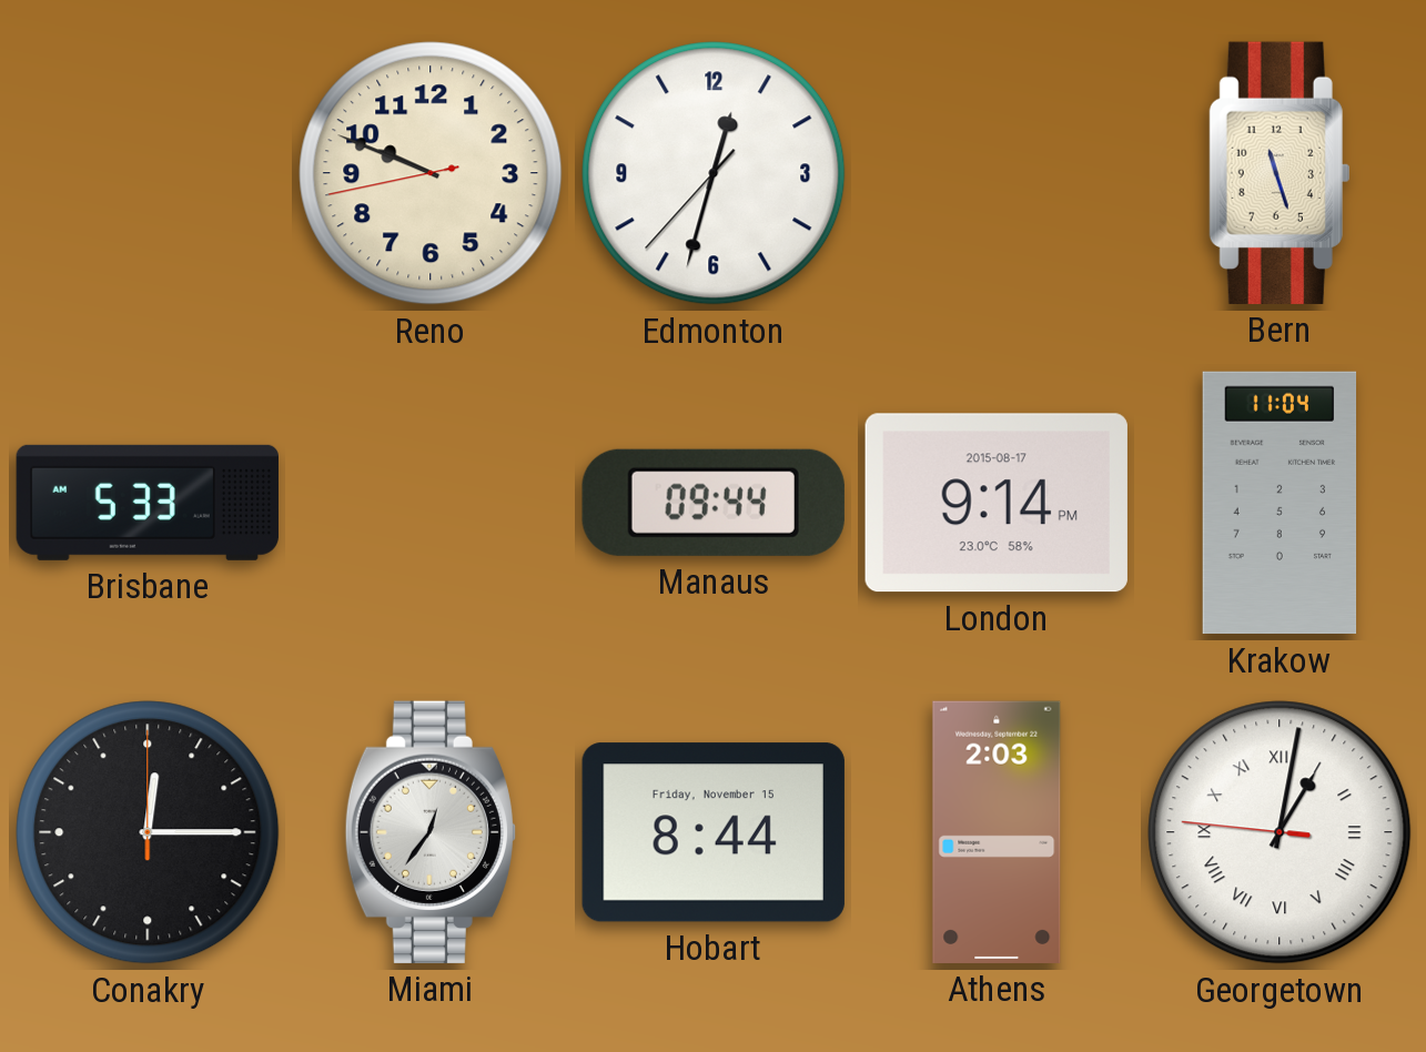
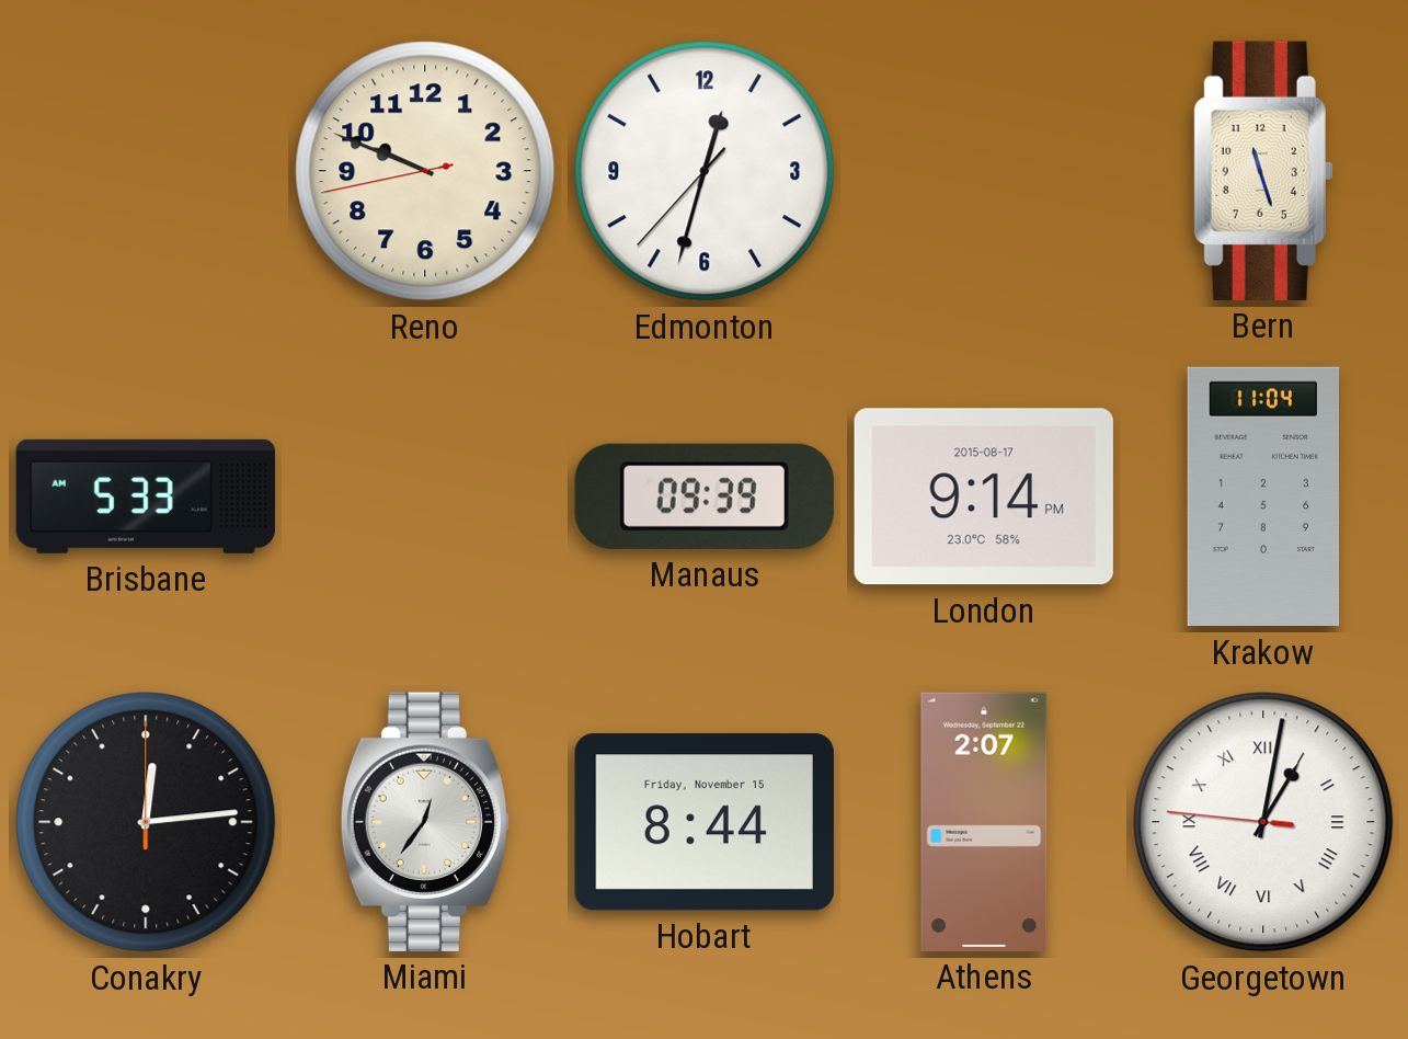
Manaus: 09:44 -> 09:39 (705, 496)
Conakry: 12:15 -> 12:14 (146, 822)
Athens: 2:03 -> 2:07 (984, 822)
